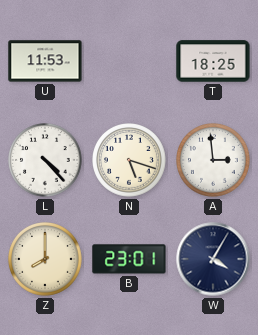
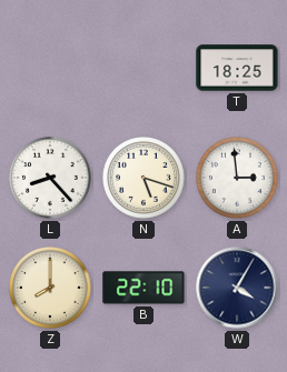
U: 11:53 -> none (45, 61)
L: 4:23 -> 8:23 (51, 179)
B: 23:01 -> 22:10 (143, 288)
